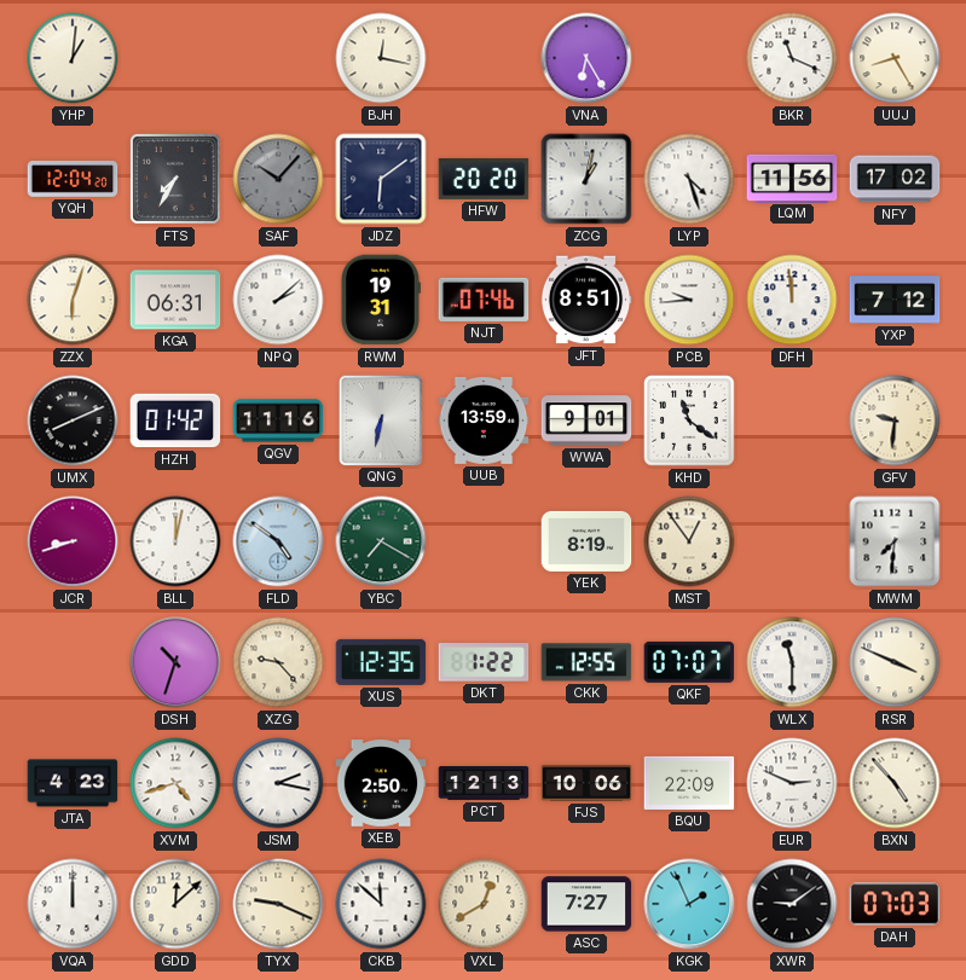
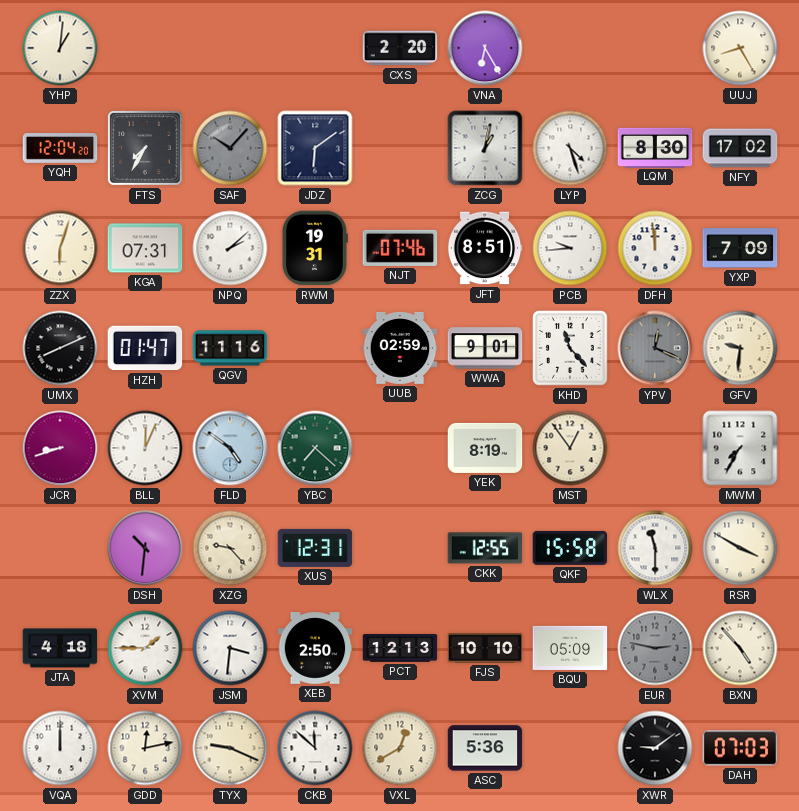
BJH: 12:17 -> none (381, 58)
CXS: none -> 2:20 (400, 48)
BKR: 11:19 -> none (792, 58)
HFW: 20:20 -> none (484, 179)
LQM: 11:56 -> 8:30 (655, 147)
KGA: 06:31 -> 07:31 (145, 248)
YXP: 7:12 -> 7:09 (740, 248)
HZH: 01:42 -> 01:47 (145, 348)
QNG: 6:32 -> none (380, 419)
UUB: 13:59 -> 02:59 (400, 348)
KHD: 11:21 -> 11:23 (570, 348)
YPV: none -> 12:19 (655, 348)
BLL: 12:02 -> 12:04 (145, 448)
YBC: 7:20 -> 7:22 (315, 448)
MWM: 7:31 -> 7:35 (740, 448)
DSH: 10:33 -> 10:31 (145, 548)
XUS: 12:35 -> 12:31 (315, 548)
DKT: 1:22 -> none (484, 662)
QKF: 07:07 -> 15:58 (570, 548)
RSR: 3:49 -> 3:50 (740, 548)
JTA: 4:23 -> 4:18 (60, 648)
XVM: 4:42 -> 1:45 (145, 648)
JSM: 2:17 -> 3:31 (230, 648)
FJS: 10:06 -> 10:10 (485, 648)
BQU: 22:09 -> 05:09 (570, 648)
EUR: 2:49 -> 2:47 (655, 648)
EUR dial: white -> grey (655, 648)
GDD: 12:08 -> 12:13 (145, 748)
ASC: 7:27 -> 5:36 (485, 748)
KGK: 1:56 -> none (689, 904)
